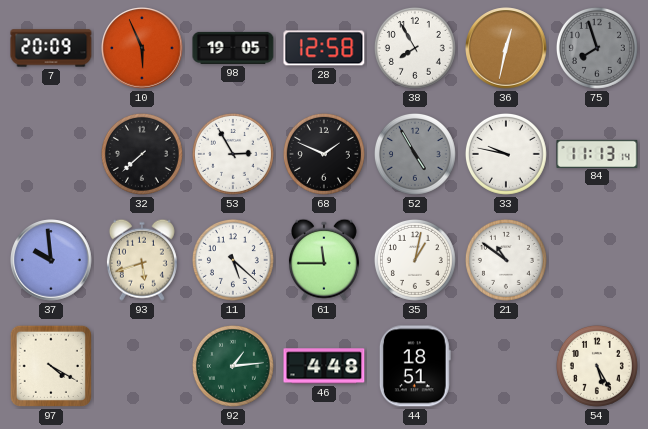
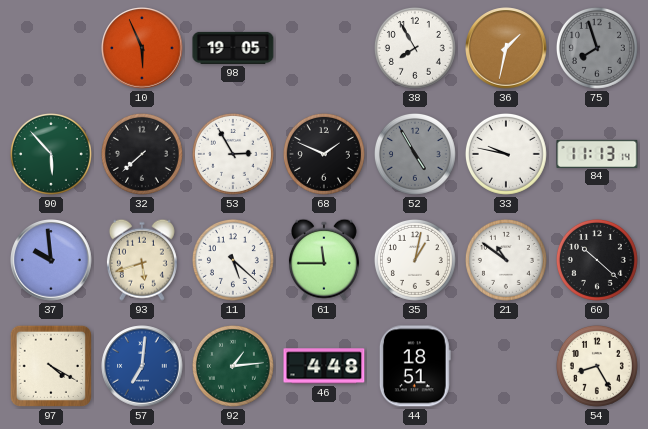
7: 20:09 -> none (51, 48)
28: 12:58 -> none (324, 48)
36: 12:32 -> 1:32 (506, 48)
90: none -> 5:53 (51, 154)
60: none -> 10:22 (597, 260)
57: none -> 7:01 (142, 366)
54: 5:25 -> 8:25 (597, 366)
